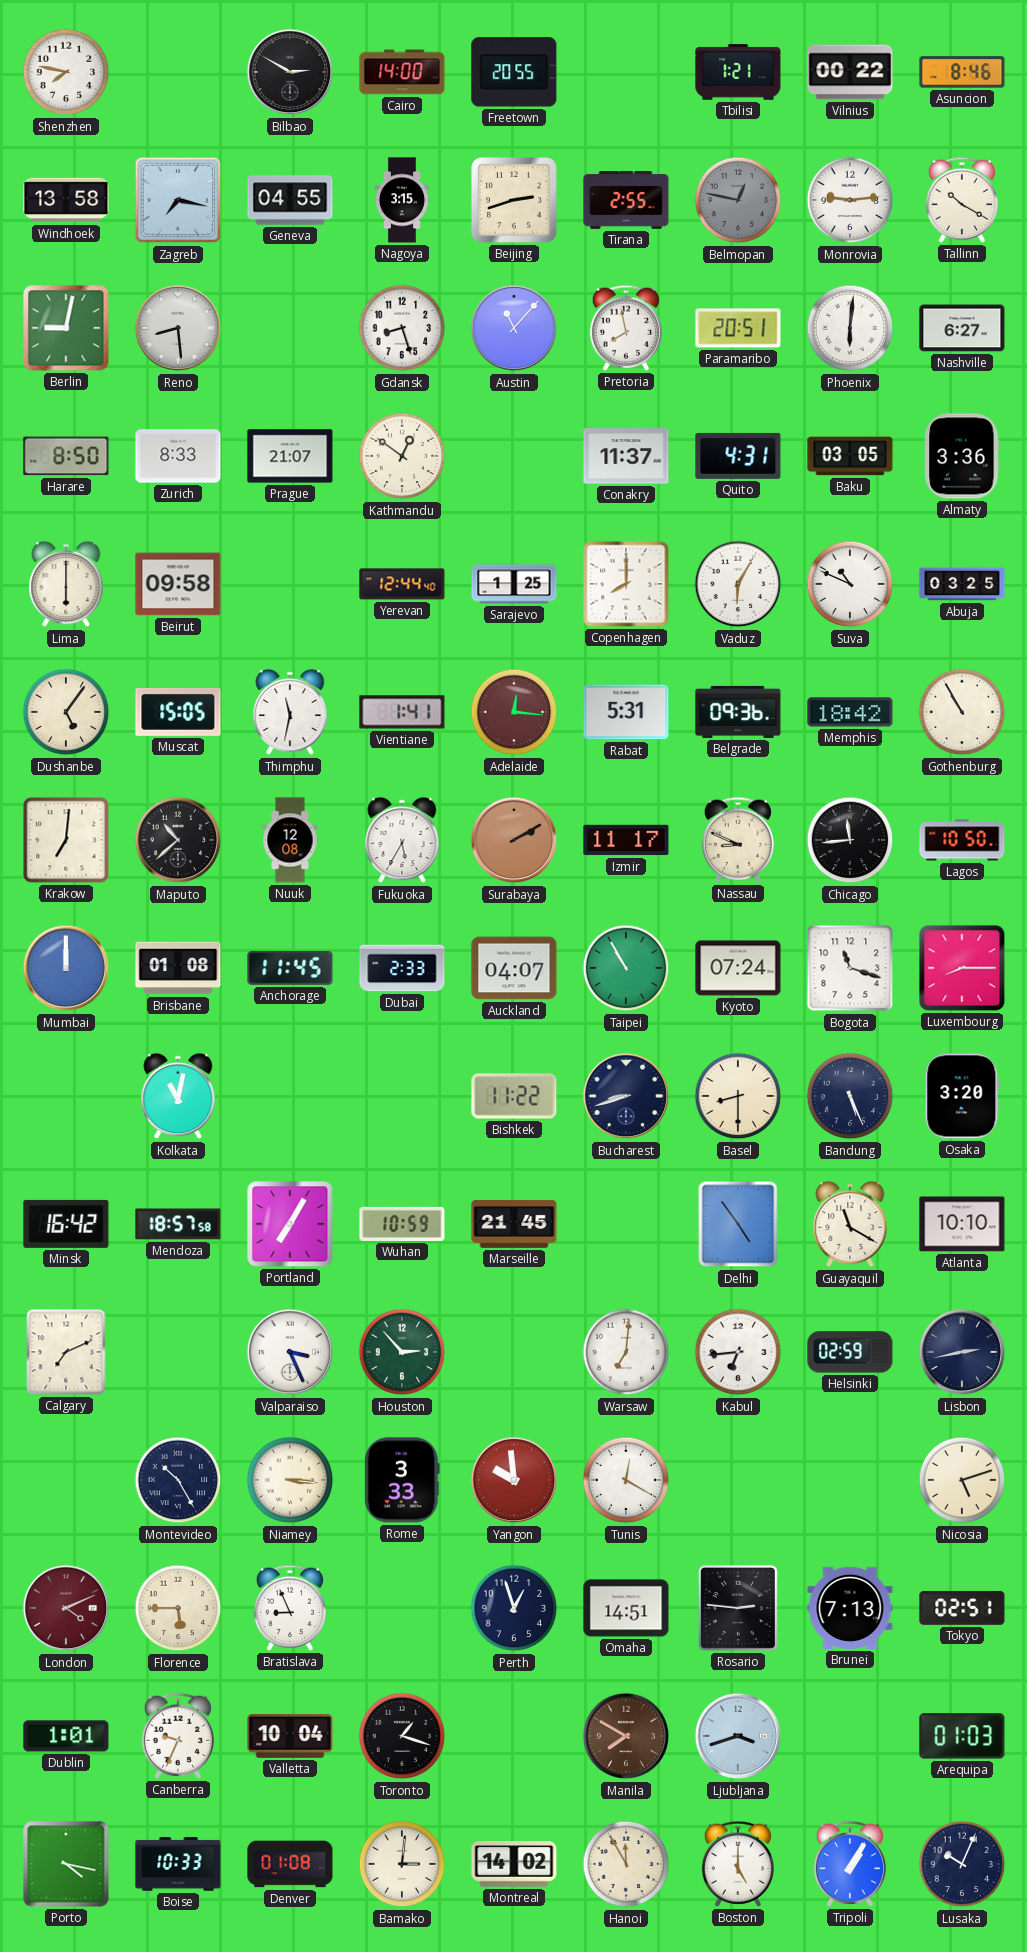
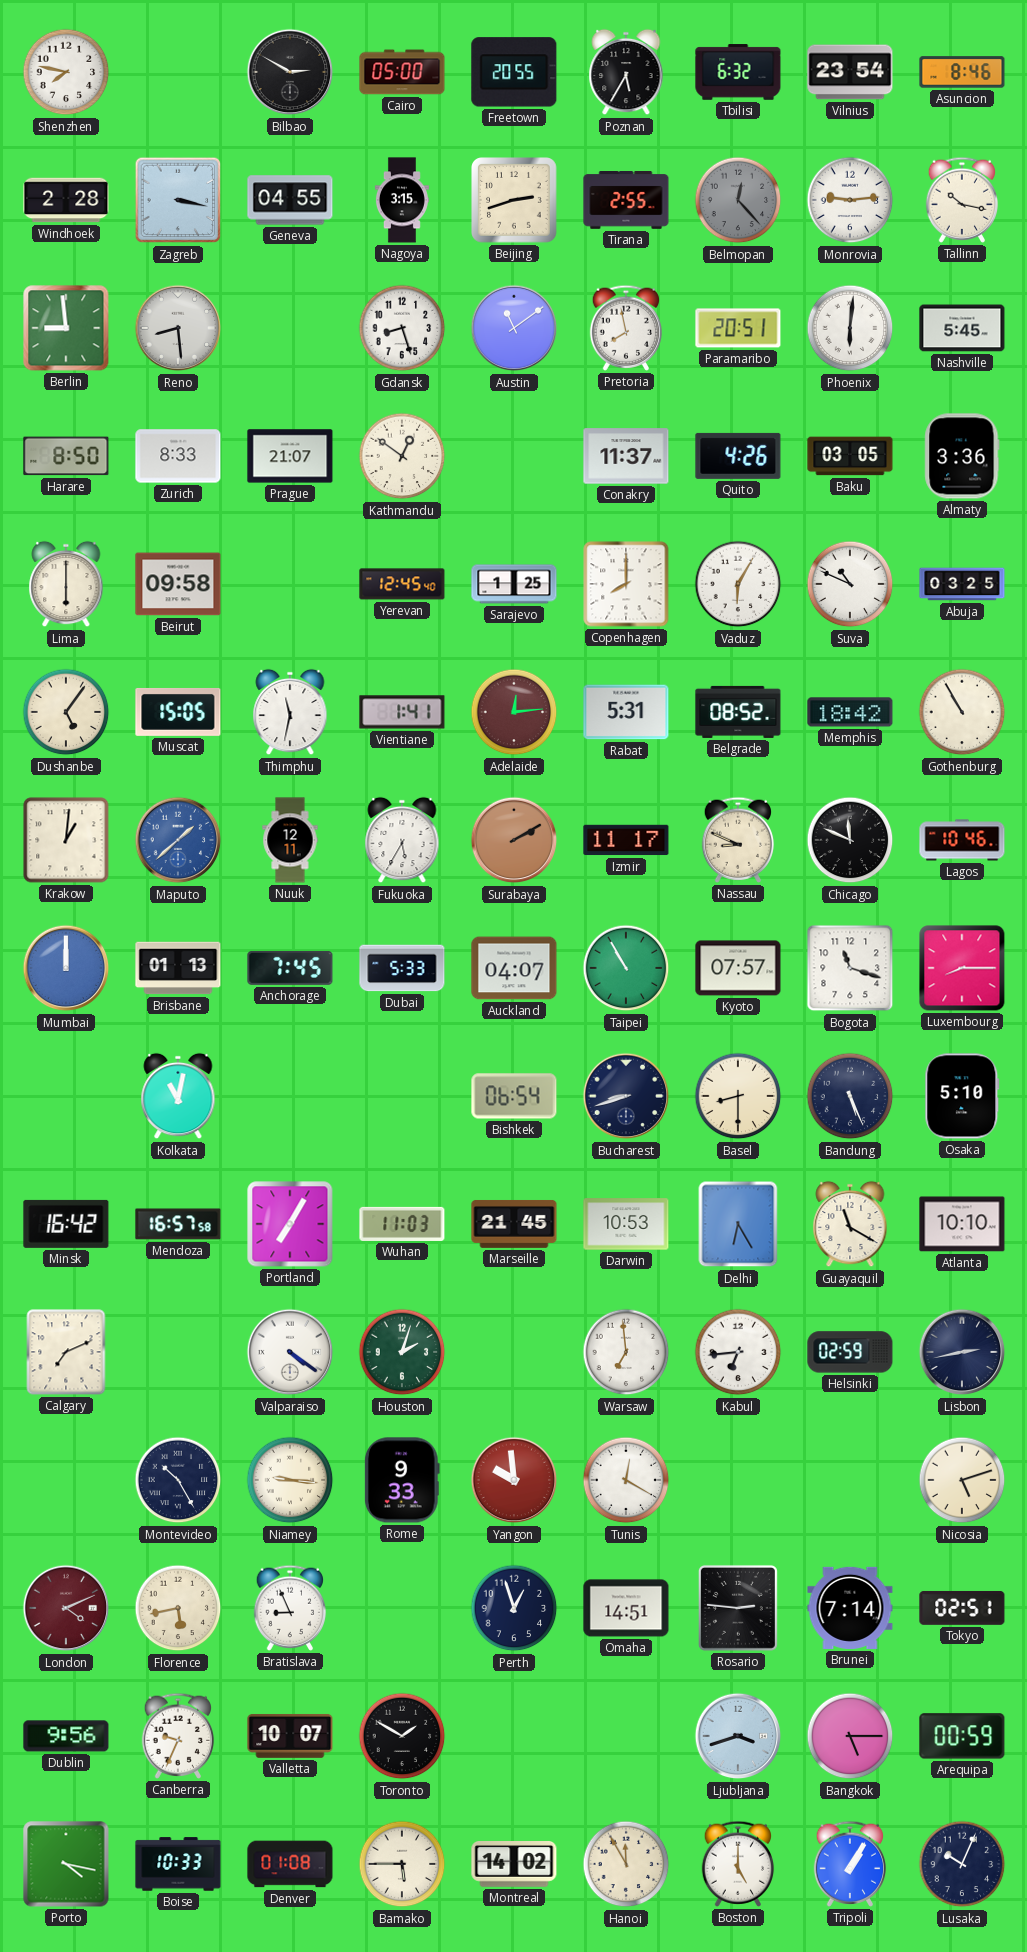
Cairo: 14:00 -> 05:00 (402, 72)
Poznan: none -> 5:35 (626, 72)
Tbilisi: 1:21 -> 6:32 (738, 72)
Vilnius: 00:22 -> 23:54 (850, 72)
Windhoek: 13:58 -> 2:28 (66, 200)
Zagreb: 7:17 -> 3:17 (178, 200)
Belmopan: 12:47 -> 12:23 (738, 200)
Tallinn: 10:20 -> 10:17 (962, 200)
Berlin: 9:02 -> 8:59 (66, 328)
Austin: 11:07 -> 11:09 (514, 328)
Nashville: 6:27 -> 5:45 (962, 328)
Quito: 4:31 -> 4:26 (738, 456)
Yerevan: 12:44 -> 12:45 (402, 584)
Adelaide: 12:16 -> 12:14 (514, 712)
Belgrade: 09:36 -> 08:52 (738, 712)
Krakow: 7:01 -> 1:01 (66, 840)
Maputo: 10:38 -> 1:38 (178, 840)
Maputo dial: black -> blue (178, 840)
Nuuk: 12:08 -> 12:11 (290, 840)
Chicago: 11:44 -> 11:49 (850, 840)
Lagos: 10:50 -> 10:46 (962, 840)
Brisbane: 01:08 -> 01:13 (178, 968)
Anchorage: 11:45 -> 7:45 (290, 968)
Dubai: 2:33 -> 5:33 (402, 968)
Kyoto: 07:24 -> 07:57 (738, 968)
Bishkek: 11:22 -> 06:54 (514, 1096)
Osaka: 3:20 -> 5:10 (962, 1096)
Mendoza: 18:57 -> 16:57 (178, 1224)
Wuhan: 10:59 -> 11:03 (402, 1224)
Darwin: none -> 10:53 (626, 1224)
Delhi: 4:54 -> 6:25 (738, 1224)
Valparaiso: 3:26 -> 4:21 (290, 1352)
Houston: 2:53 -> 2:03 (402, 1352)
Warsaw: 7:01 -> 6:59 (626, 1352)
Niamey: 3:16 -> 9:16 (290, 1480)
Rome: 3:33 -> 9:33 (402, 1480)
Florence: 5:45 -> 5:43 (178, 1608)
Brunei: 7:13 -> 7:14 (850, 1608)
Dublin: 1:01 -> 9:56 (66, 1736)
Valletta: 10:04 -> 10:07 (290, 1736)
Toronto: 1:18 -> 1:50 (402, 1736)
Manila: 7:50 -> none (626, 1736)
Bangkok: none -> 5:15 (850, 1736)
Arequipa: 01:03 -> 00:59 (962, 1736)
Bamako: 3:01 -> 5:45 (402, 1864)
